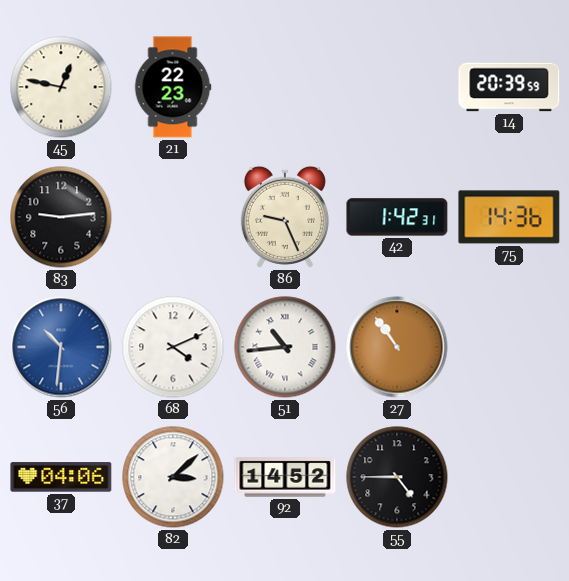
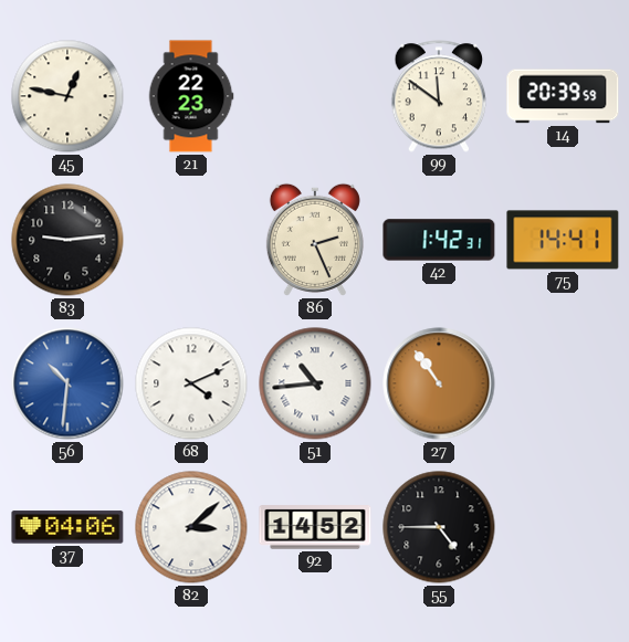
99: none -> 11:51 (439, 96)
86: 9:26 -> 2:26 (315, 240)
75: 14:36 -> 14:41 (563, 240)
